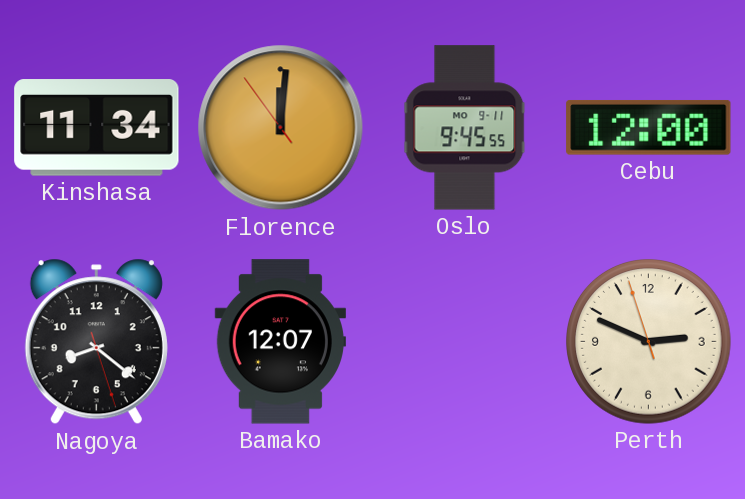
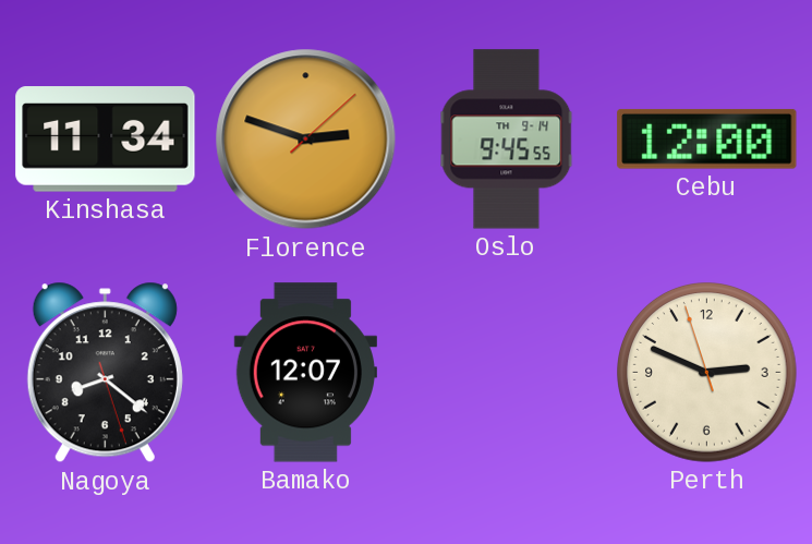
Florence: 12:00 -> 2:48 (306, 140)
Oslo date: MO 9-11 -> TH 9-14 (507, 140)
